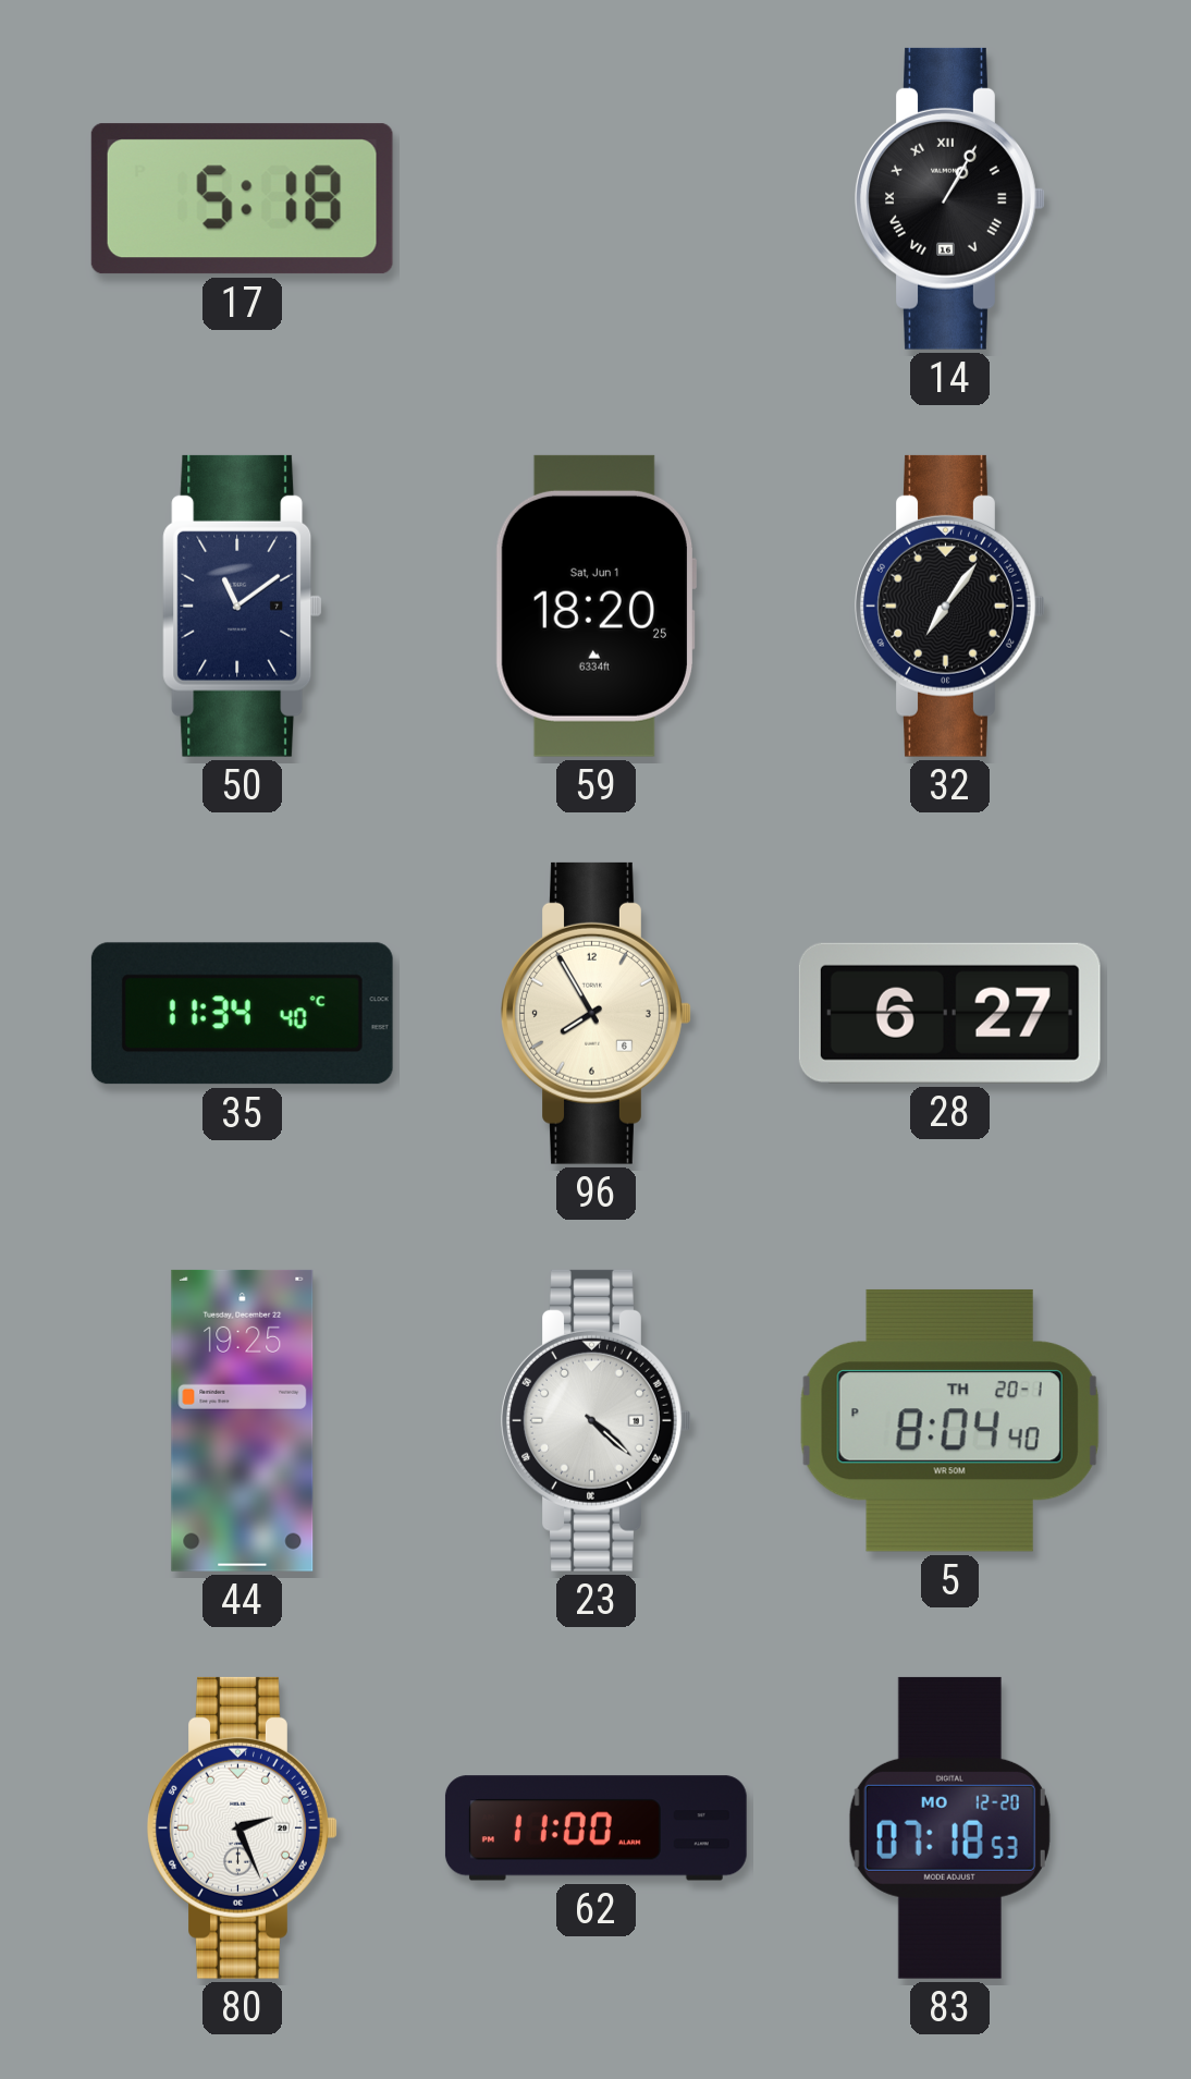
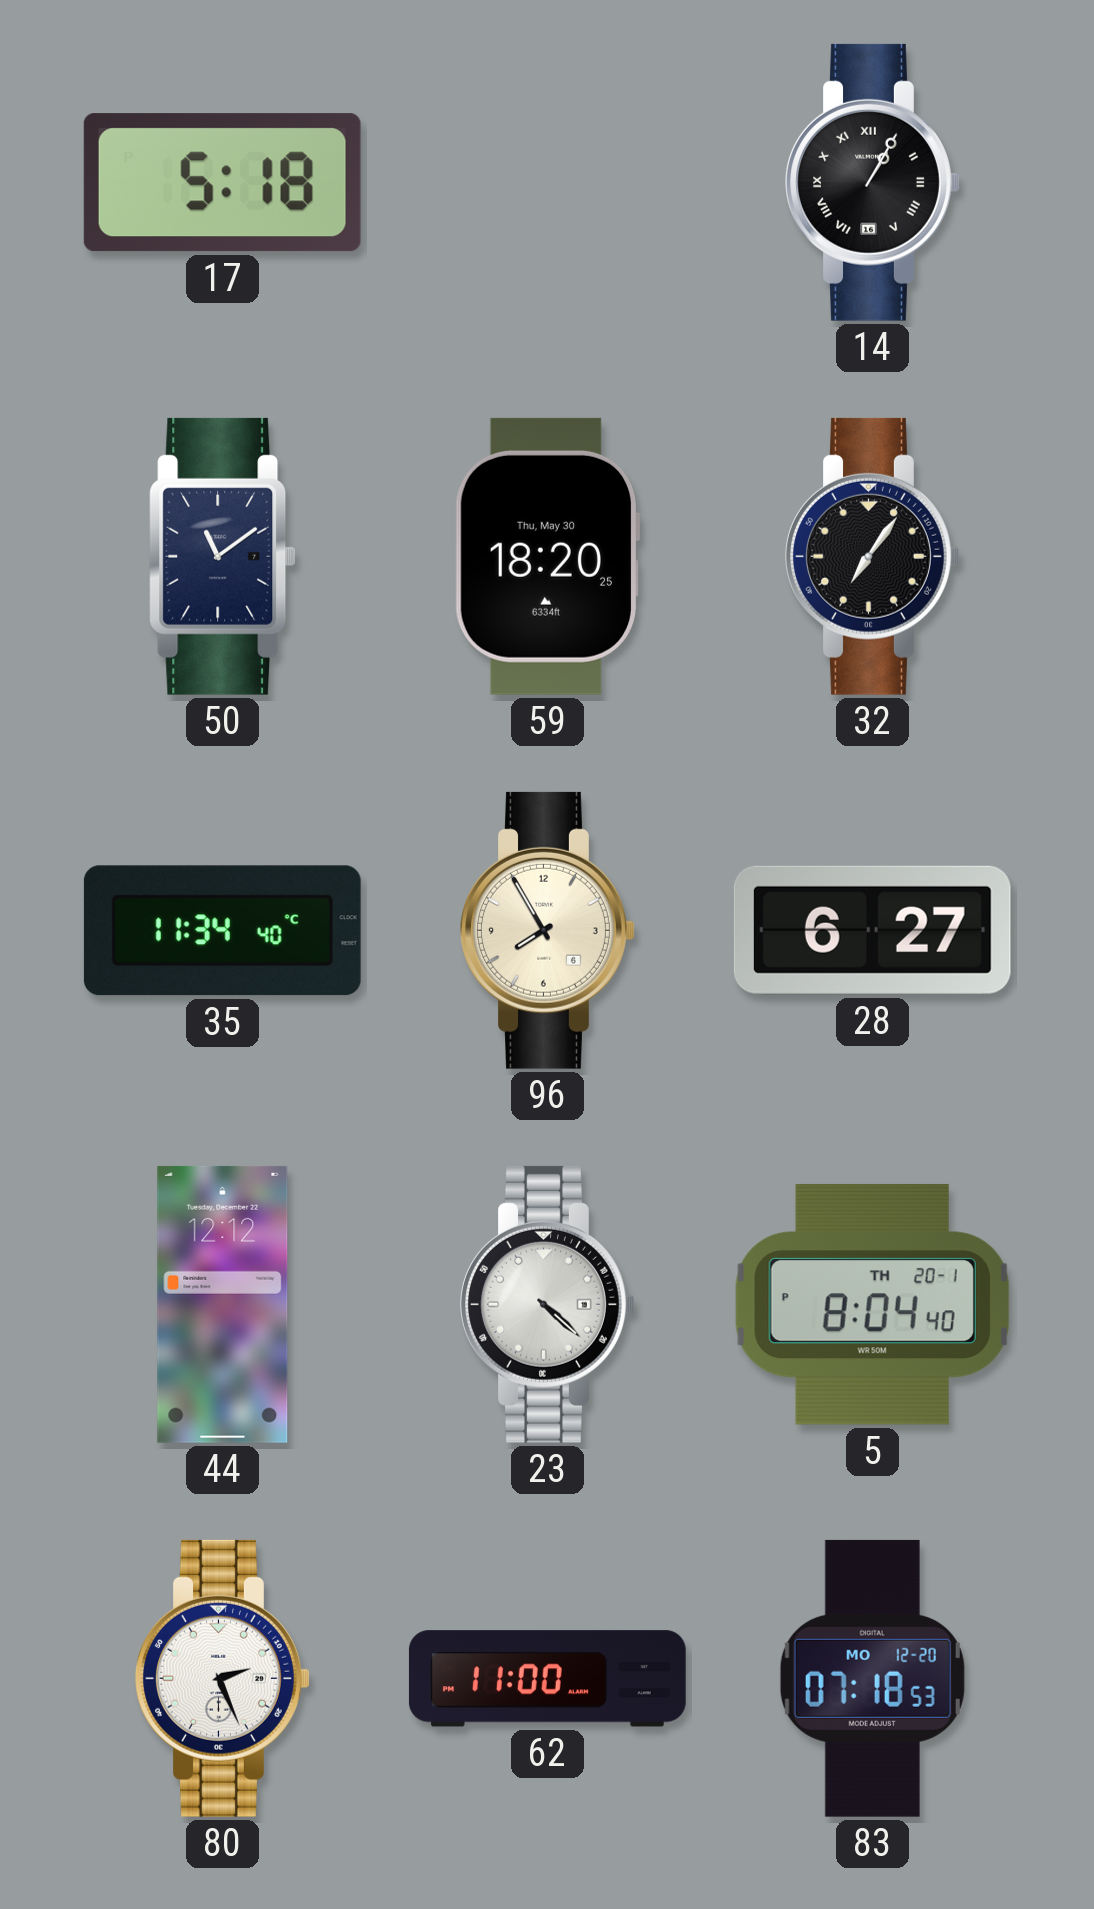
59 date: Sat, Jun 1 -> Thu, May 30 (547, 556)
44: 19:25 -> 12:12 (223, 1304)
